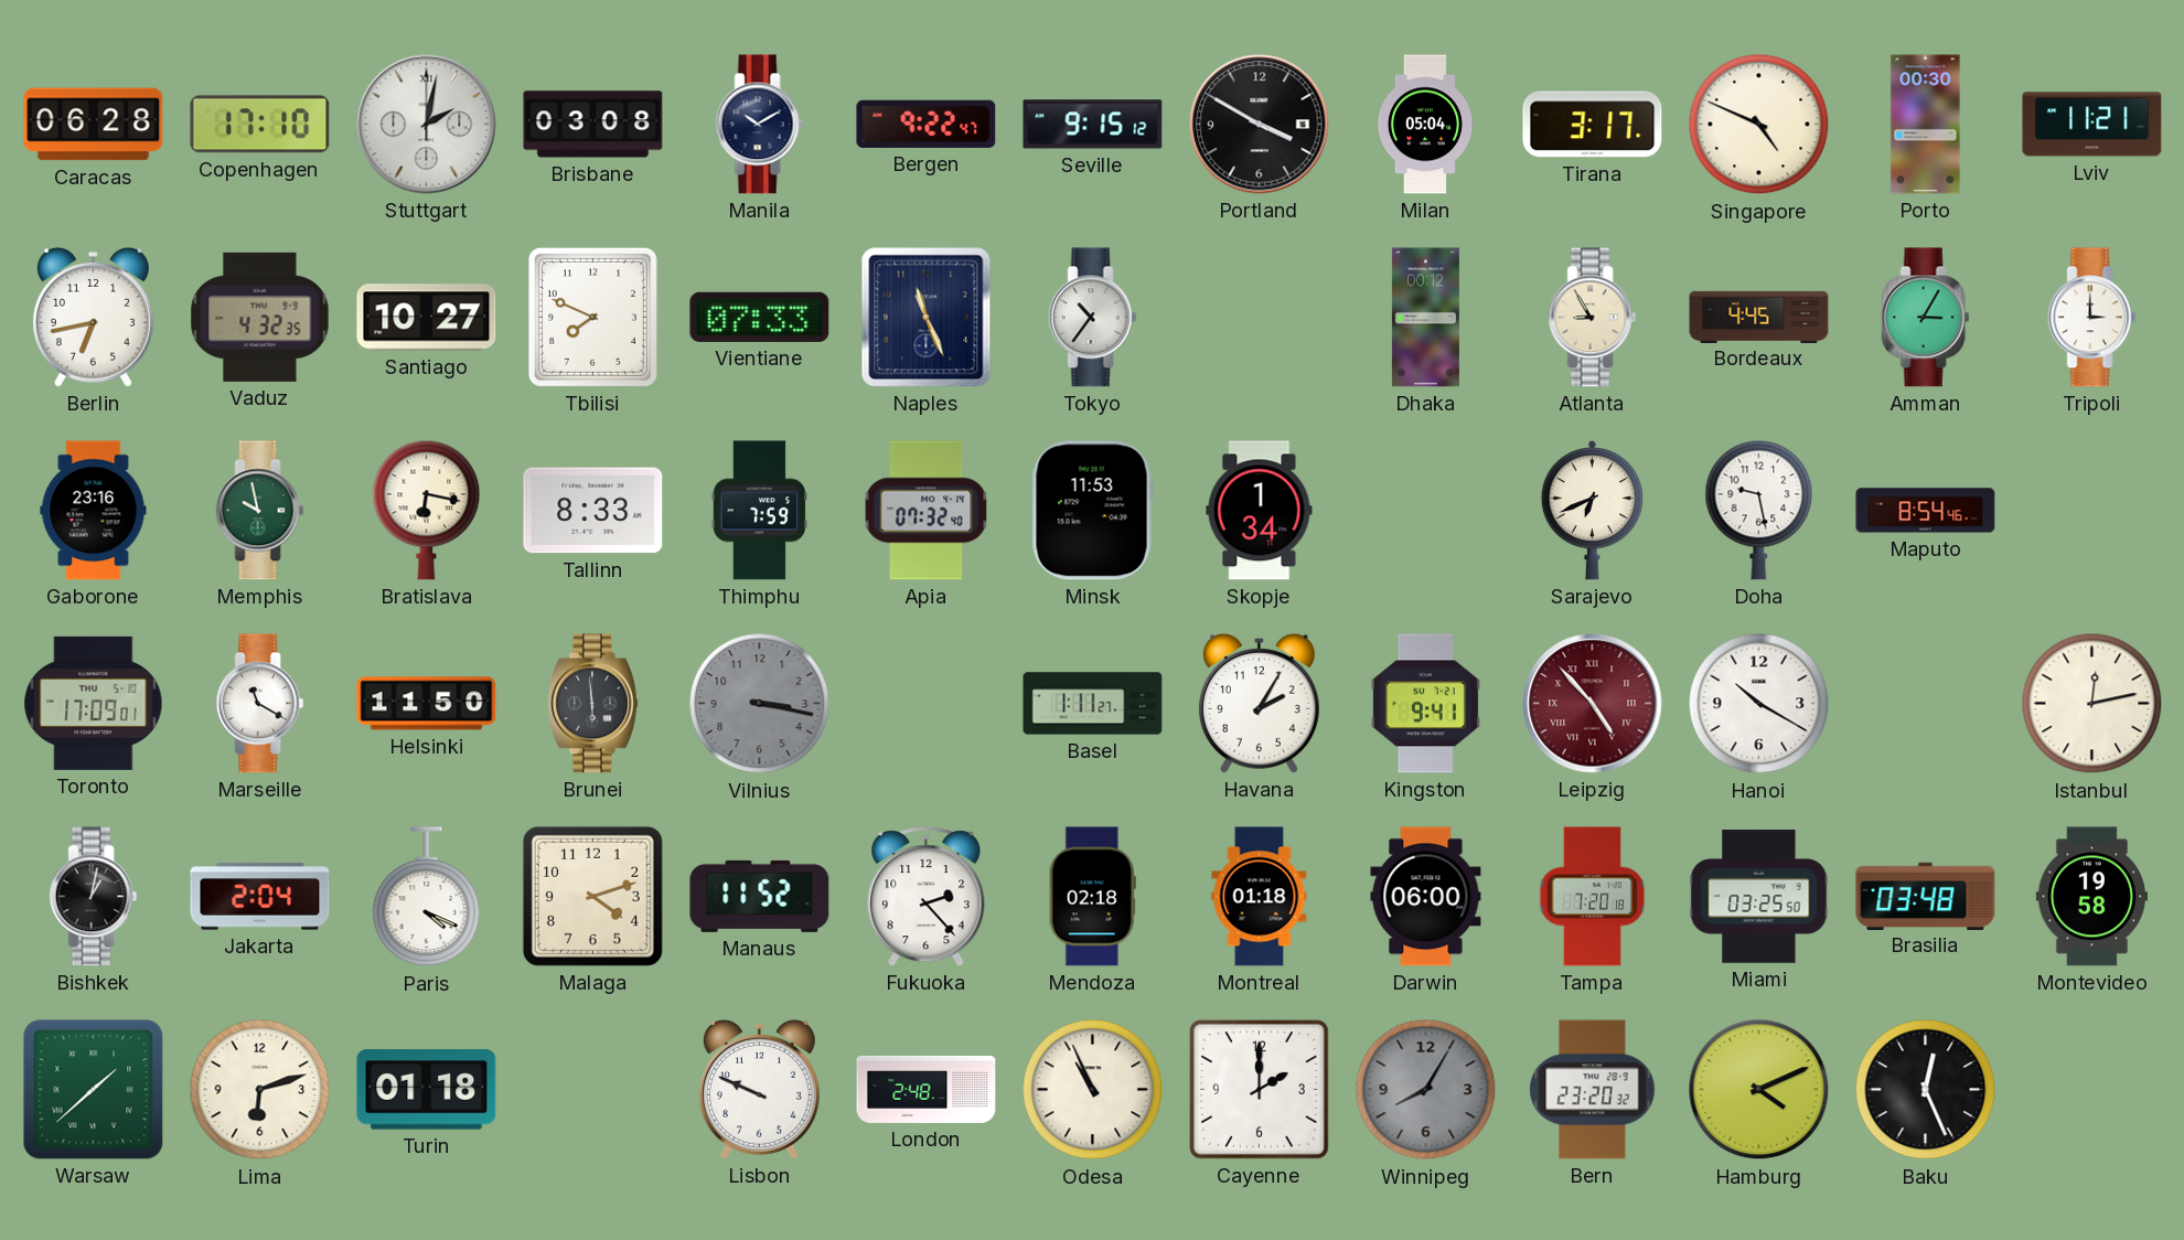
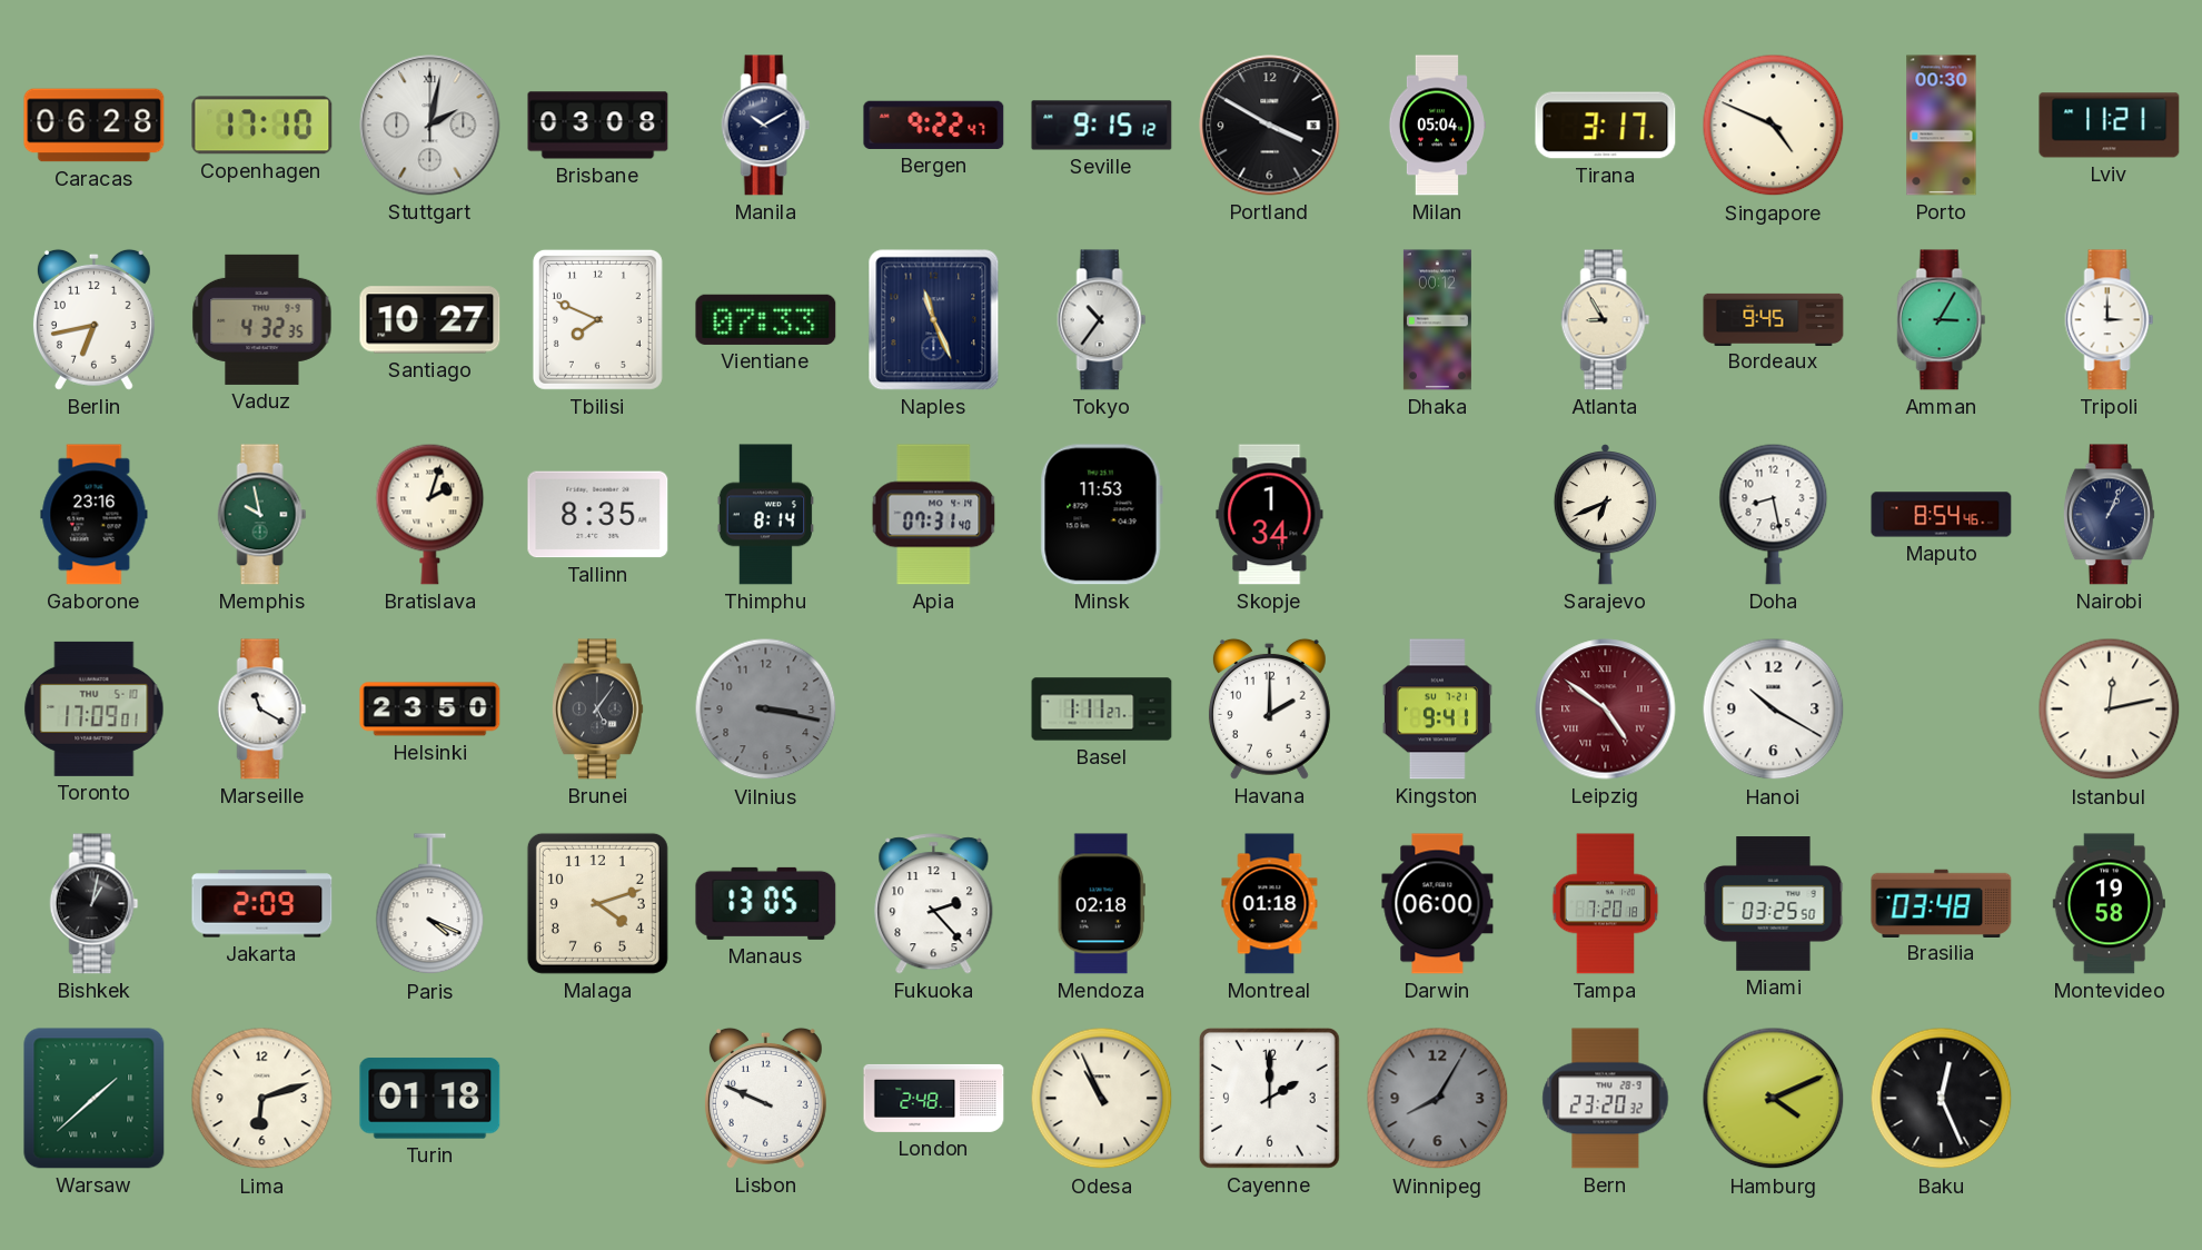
Bordeaux: 4:45 -> 9:45 (1774, 319)
Bratislava: 6:17 -> 2:03 (430, 514)
Tallinn: 8:33 -> 8:35 (598, 515)
Thimphu: 7:59 -> 8:14 (765, 515)
Apia: 07:32 -> 07:31 (934, 515)
Doha: 9:28 -> 8:28 (1774, 514)
Nairobi: none -> 1:04 (2109, 515)
Helsinki: 11:50 -> 23:50 (430, 710)
Brunei: 5:59 -> 5:06 (597, 710)
Havana: 2:05 -> 2:00 (1269, 708)
Leipzig: 4:53 -> 4:51 (1606, 710)
Jakarta: 2:04 -> 2:09 (262, 904)
Manaus: 11:52 -> 13:05 (766, 903)
